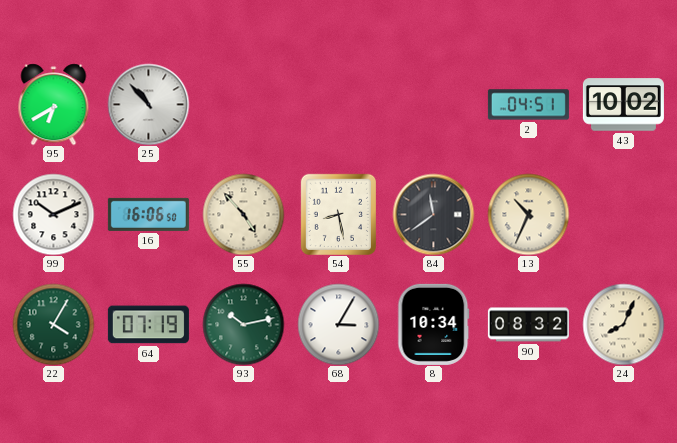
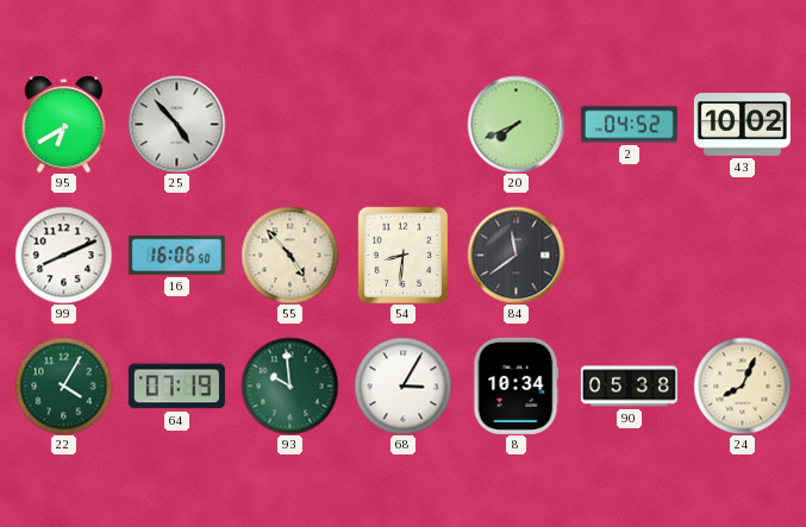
25: 10:53 -> 4:53 (176, 124)
20: none -> 7:41 (516, 124)
2: 04:51 -> 04:52 (629, 125)
99: 10:11 -> 8:11 (63, 255)
54: 8:28 -> 8:31 (402, 255)
13: 10:34 -> none (528, 214)
93: 10:13 -> 9:59 (289, 385)
90: 08:32 -> 05:38 (629, 387)
